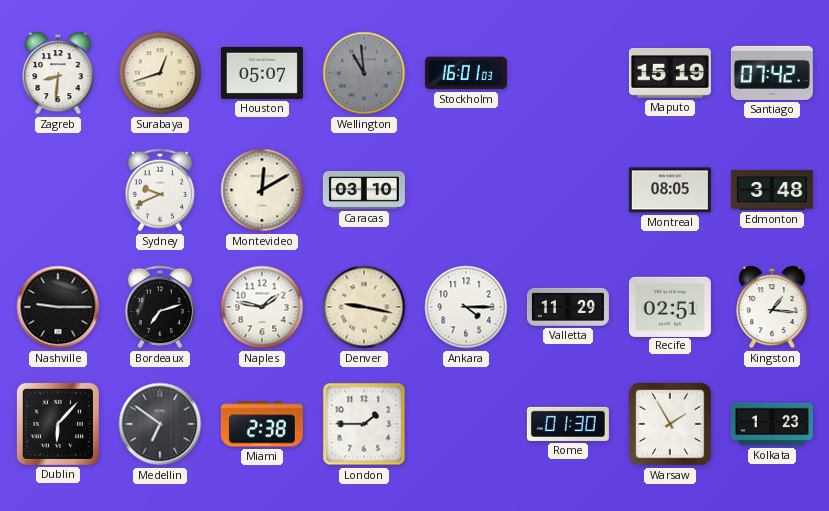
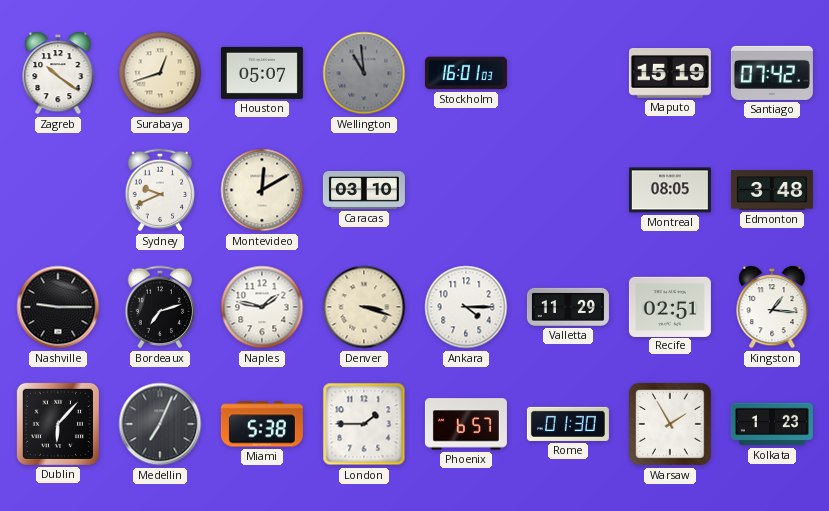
Zagreb: 8:31 -> 10:21 (58, 73)
Denver: 9:17 -> 3:18 (364, 307)
Medellin: 6:51 -> 7:04 (160, 424)
Miami: 2:38 -> 5:38 (262, 424)
Phoenix: none -> 6:57 (466, 424)
